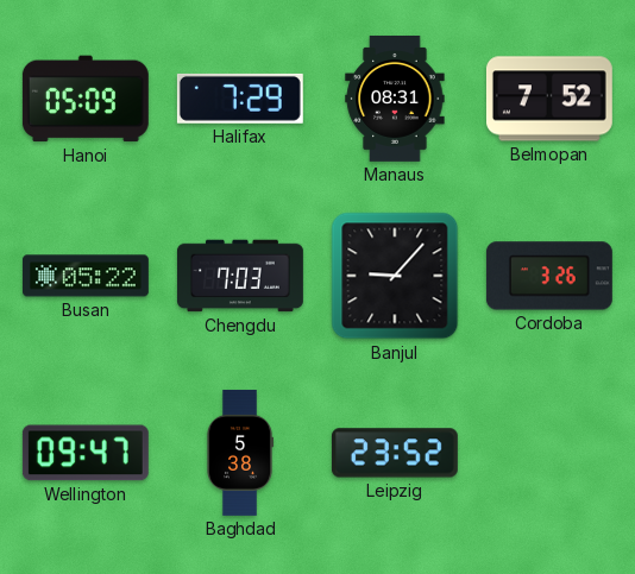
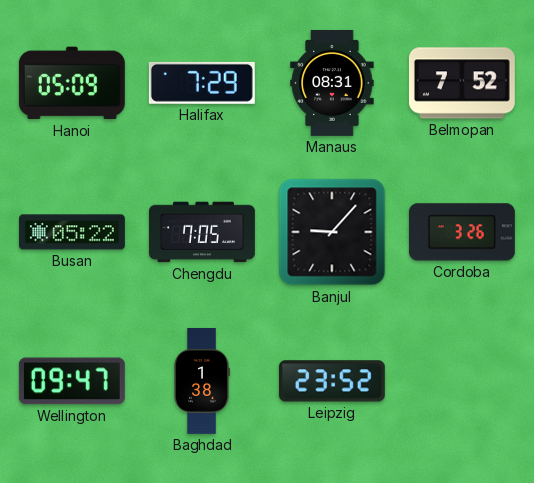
Chengdu: 7:03 -> 7:05 (202, 232)
Baghdad: 5:38 -> 1:38 (201, 381)
